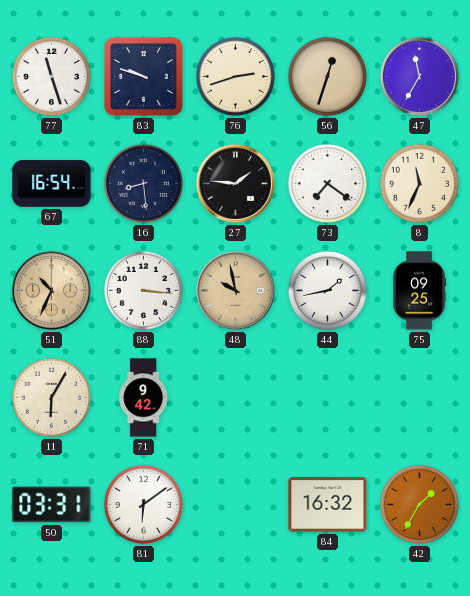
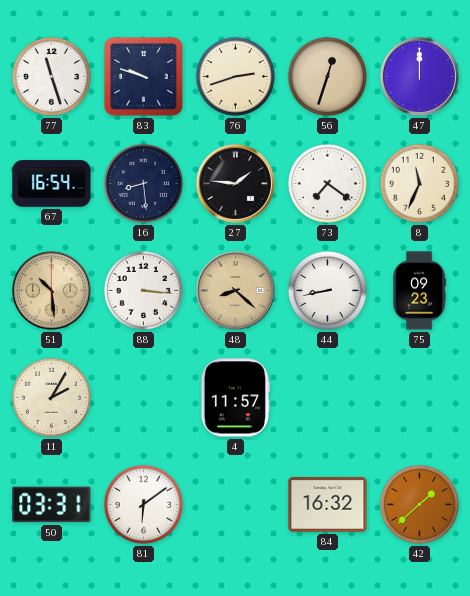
47: 11:35 -> 12:00 (419, 76)
51: 10:34 -> 10:29 (51, 290)
48: 9:58 -> 8:22 (235, 290)
44: 1:43 -> 8:43 (327, 290)
75: 09:25 -> 09:23 (420, 291)
11: 6:05 -> 2:05 (51, 397)
71: 9:42 -> none (144, 398)
4: none -> 11:57 (235, 398)
42: 1:35 -> 1:38 (419, 504)
